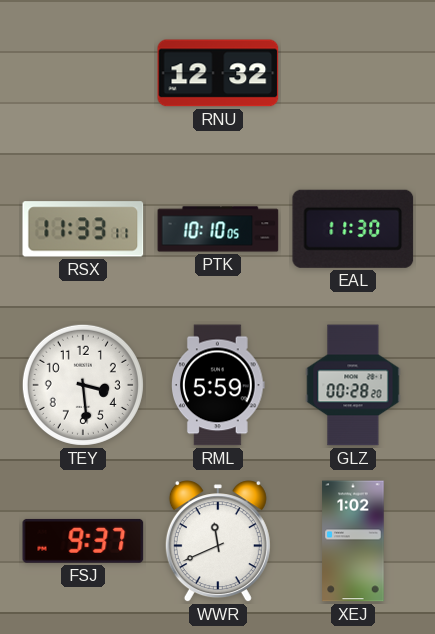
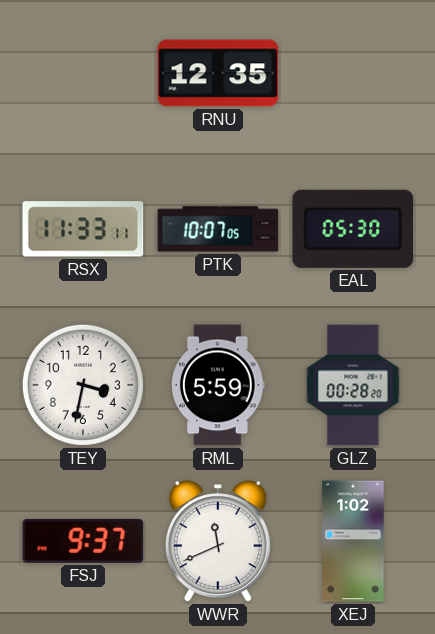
RNU: 12:32 -> 12:35 (218, 73)
PTK: 10:10 -> 10:07 (218, 229)
EAL: 11:30 -> 05:30 (353, 229)
TEY: 3:29 -> 3:32 (83, 385)
